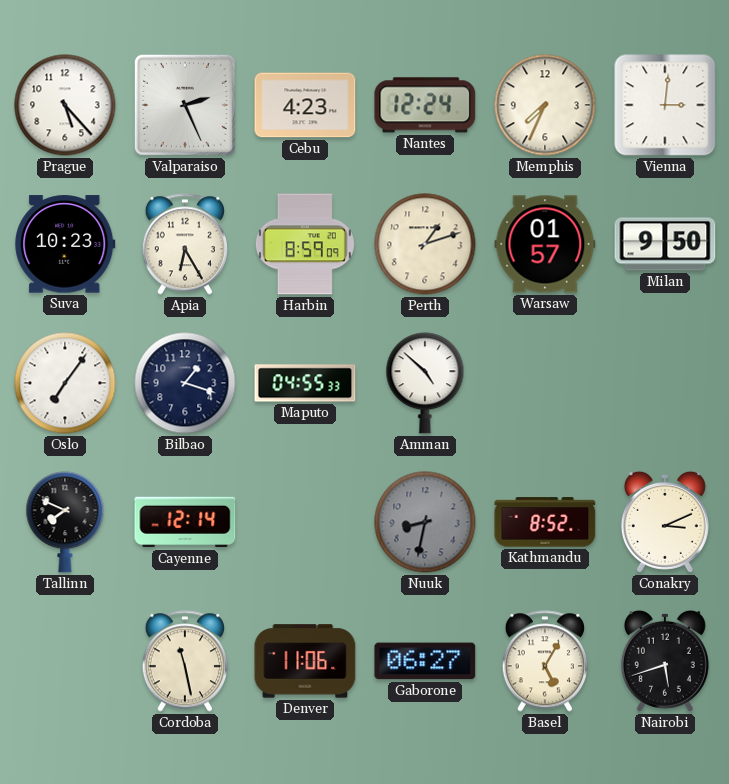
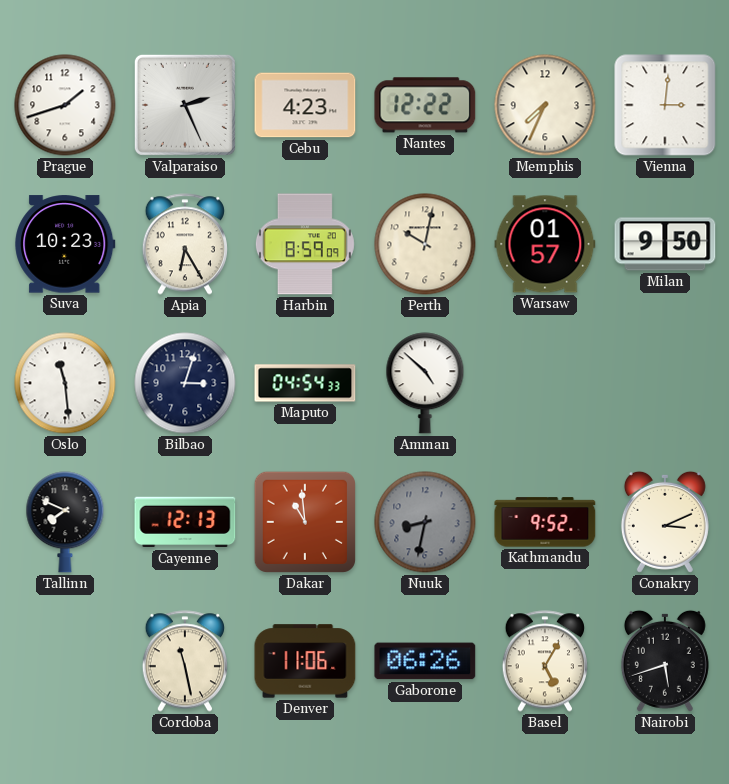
Prague: 5:23 -> 1:42 (65, 105)
Nantes: 12:24 -> 12:22 (425, 105)
Perth: 1:12 -> 10:02 (425, 244)
Oslo: 7:06 -> 11:29 (65, 383)
Bilbao: 1:18 -> 3:03 (185, 383)
Maputo: 04:55 -> 04:54 (305, 383)
Cayenne: 12:14 -> 12:13 (185, 522)
Dakar: none -> 10:59 (305, 522)
Kathmandu: 8:52 -> 9:52 (545, 522)
Gaborone: 06:27 -> 06:26 (425, 661)
